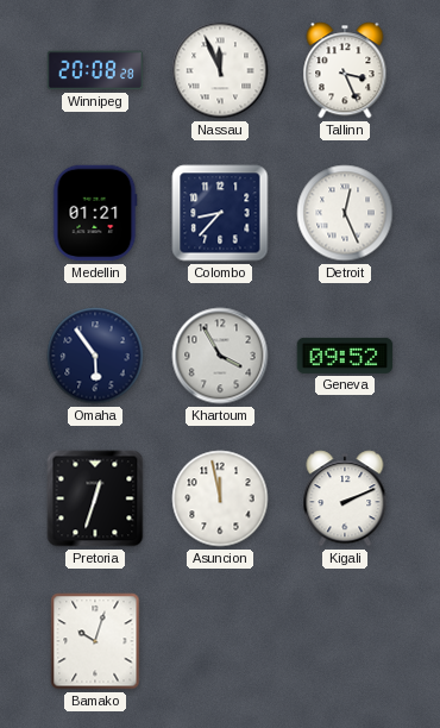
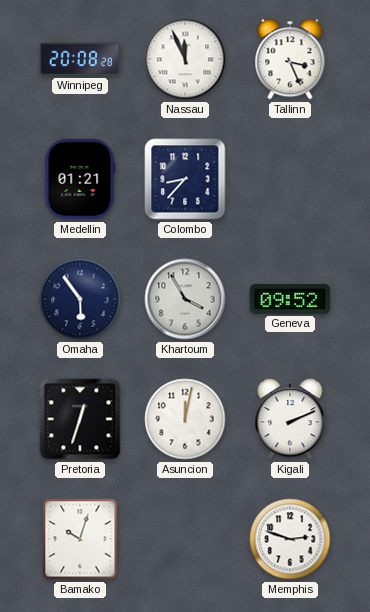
Detroit: 12:26 -> none (345, 213)
Asuncion: 11:58 -> 12:02 (185, 419)
Memphis: none -> 2:48 (290, 539)
